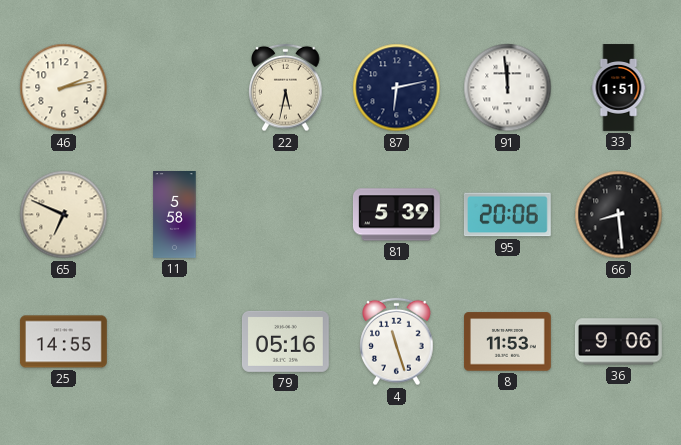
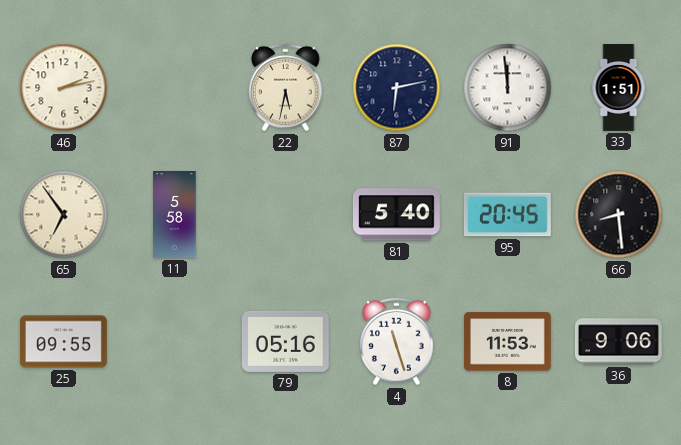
65: 6:49 -> 6:54 (64, 215)
81: 5:39 -> 5:40 (396, 215)
95: 20:06 -> 20:45 (507, 215)
25: 14:55 -> 09:55 (64, 342)
